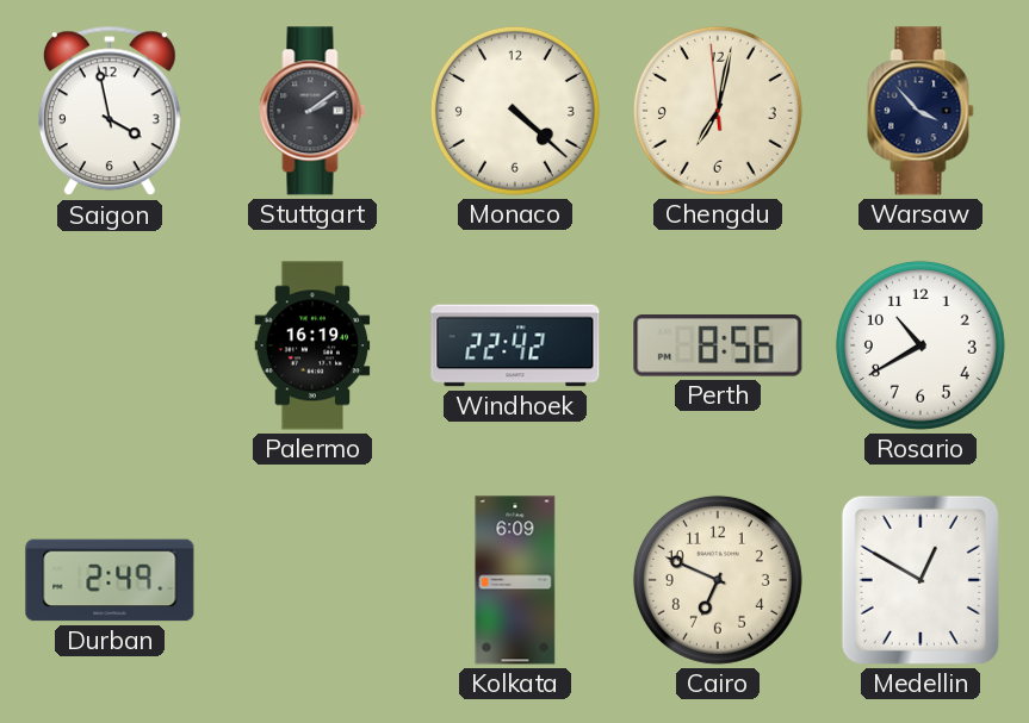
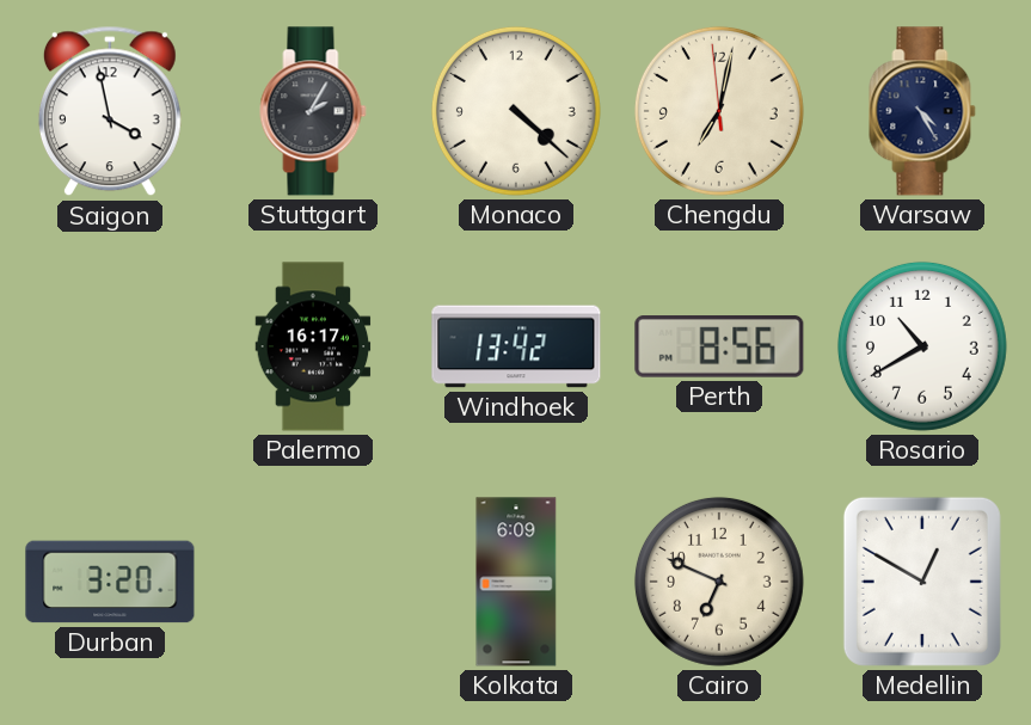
Stuttgart: 2:09 -> 2:05 (313, 111)
Warsaw: 3:53 -> 4:25 (922, 111)
Palermo: 16:19 -> 16:17 (313, 346)
Windhoek: 22:42 -> 13:42 (516, 346)
Durban: 2:49 -> 3:20 (110, 582)
